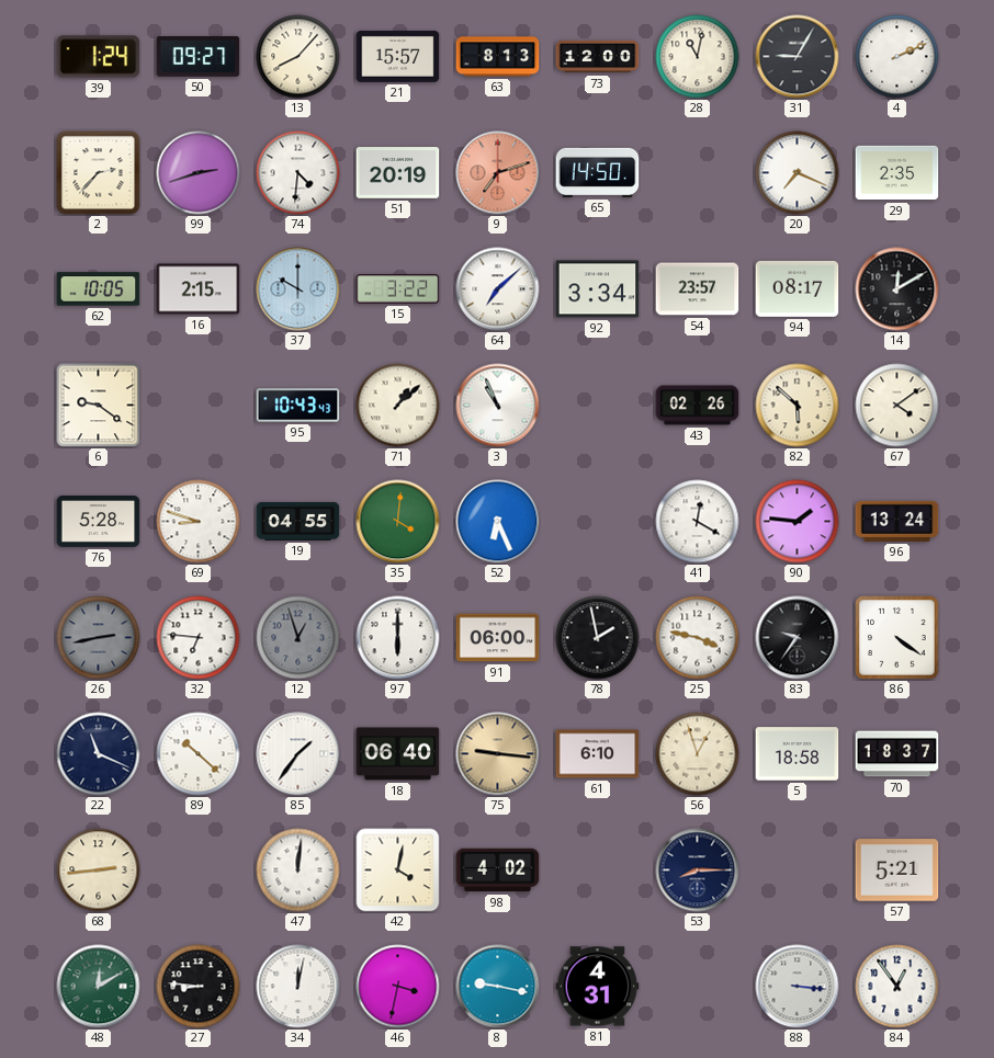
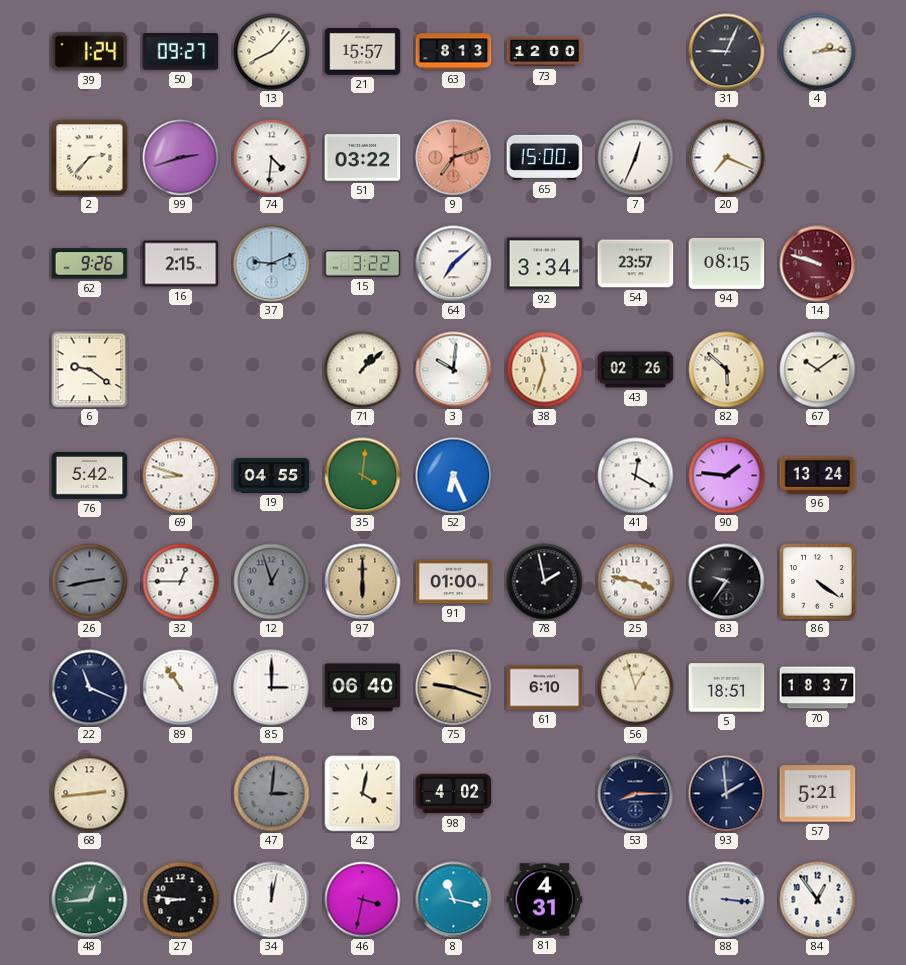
28: 11:02 -> none (698, 57)
31: 9:05 -> 9:04 (727, 52)
4: 2:11 -> 2:14 (818, 52)
51: 20:19 -> 03:22 (363, 158)
65: 14:50 -> 15:00 (545, 157)
7: none -> 12:34 (636, 158)
29: 2:35 -> none (897, 173)
62: 10:05 -> 9:26 (90, 264)
37: 10:00 -> 9:11 (272, 264)
94: 08:17 -> 08:15 (727, 263)
14: 12:10 -> 9:48 (818, 264)
14 dial: black -> burgundy (818, 264)
95: 10:43 -> none (298, 406)
3: 10:56 -> 10:01 (454, 370)
38: none -> 11:33 (545, 370)
67: 4:09 -> 10:09 (818, 370)
76: 5:28 -> 5:42 (90, 476)
32: 6:46 -> 12:45 (181, 582)
97 dial: white -> champagne (363, 582)
91: 06:00 -> 01:00 (454, 582)
89: 10:22 -> 10:54 (181, 688)
85: 1:36 -> 3:00 (272, 688)
75: 9:16 -> 9:18 (454, 688)
5: 18:58 -> 18:51 (727, 688)
47: 12:01 -> 3:01 (272, 794)
47 dial: white -> grey (272, 794)
93: none -> 1:59 (727, 794)
48: 12:10 -> 12:44 (90, 900)
8: 9:17 -> 11:17 (454, 900)
